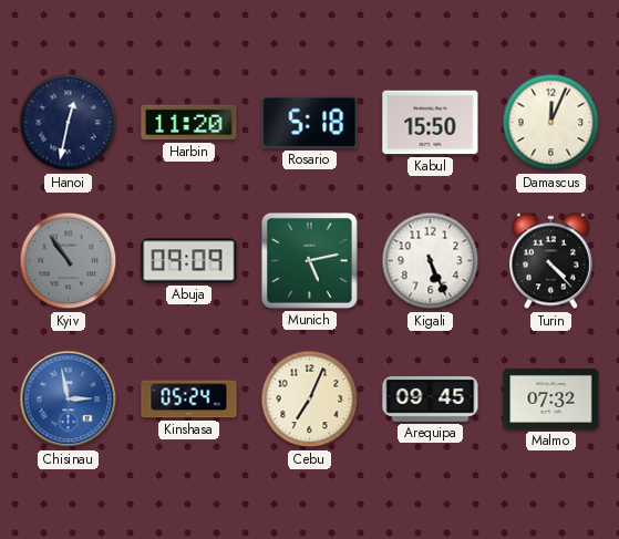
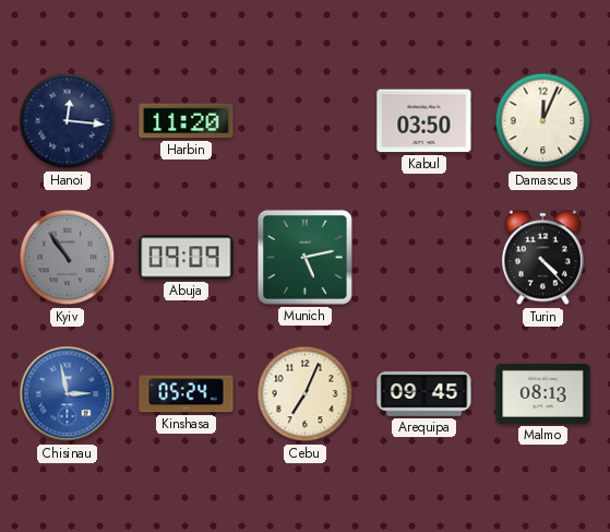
Hanoi: 12:32 -> 12:16 (68, 121)
Rosario: 5:18 -> none (310, 122)
Kabul: 15:50 -> 03:50 (424, 121)
Kigali: 5:26 -> none (431, 261)
Malmo: 07:32 -> 08:13 (543, 393)
